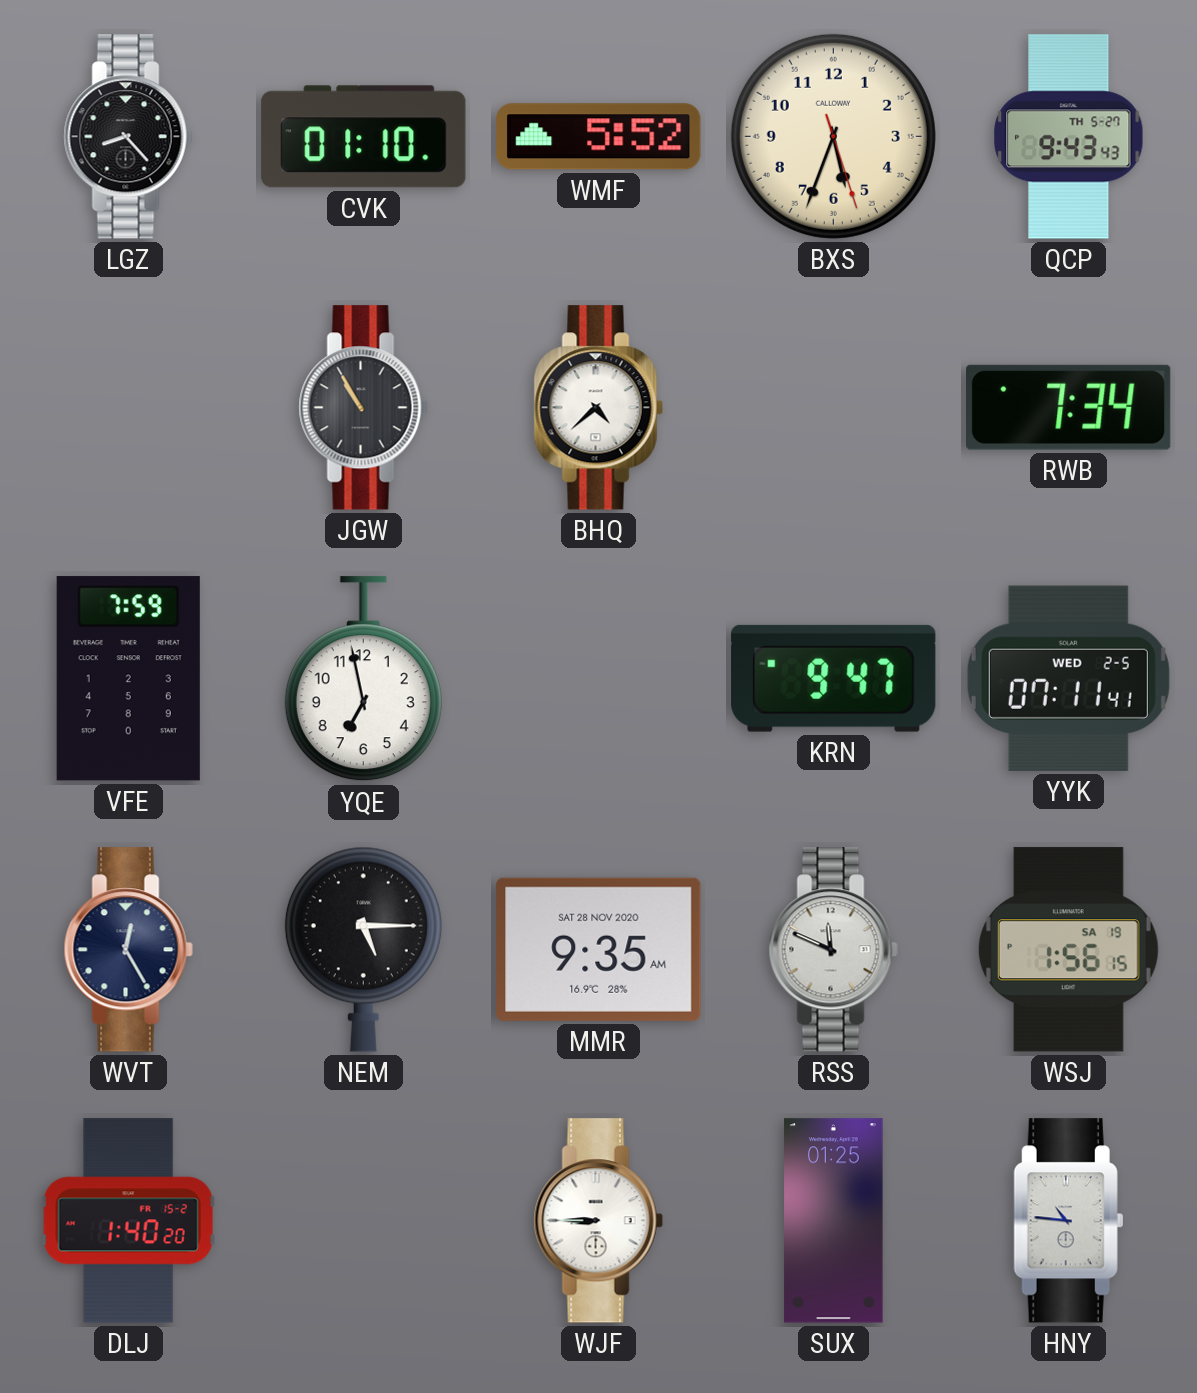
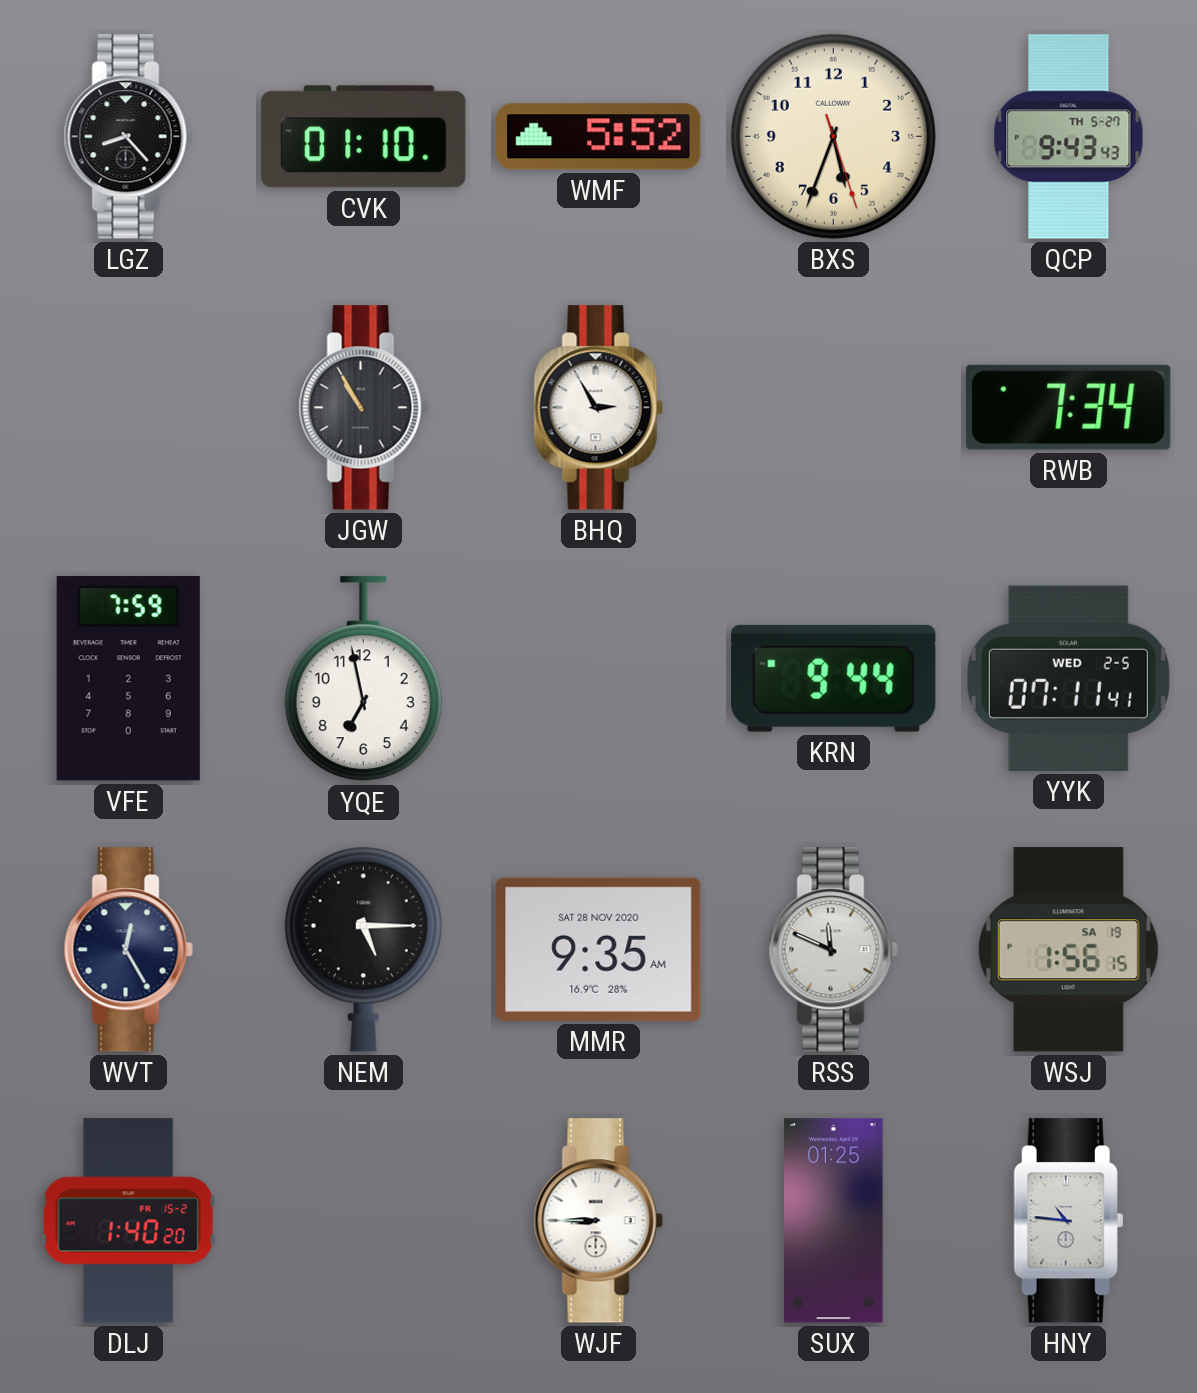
BHQ: 4:38 -> 2:55 (598, 408)
KRN: 9:47 -> 9:44 (834, 678)
